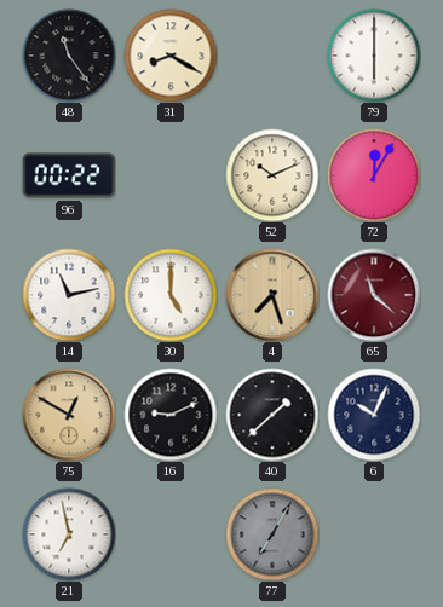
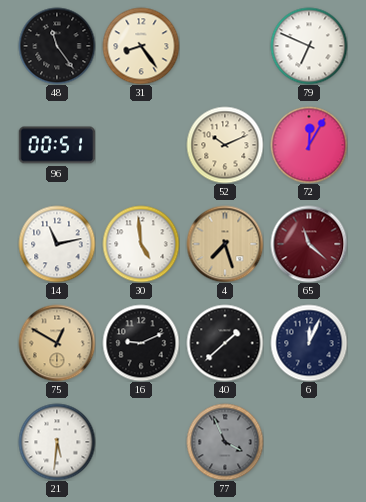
31: 8:20 -> 8:24 (141, 46)
79: 6:00 -> 6:49 (309, 46)
96: 00:22 -> 00:51 (57, 145)
30: 5:00 -> 4:59 (141, 244)
6: 10:04 -> 12:04 (309, 343)
21: 6:58 -> 5:31 (57, 442)
77: 7:05 -> 3:56 (225, 442)
